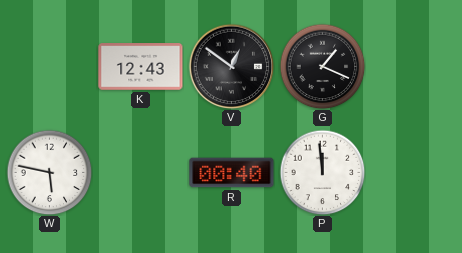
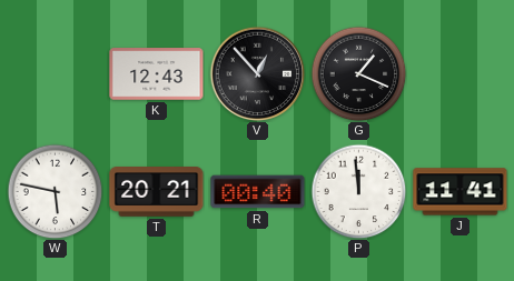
V: 12:51 -> 12:53 (257, 73)
T: none -> 20:21 (157, 192)
J: none -> 11:41 (461, 192)
